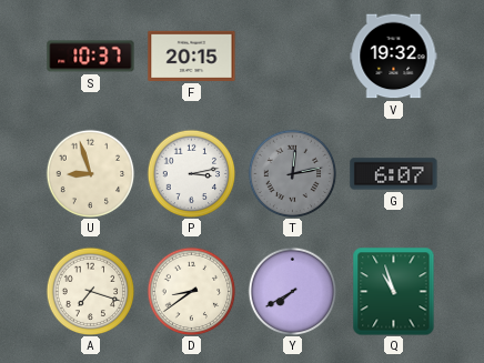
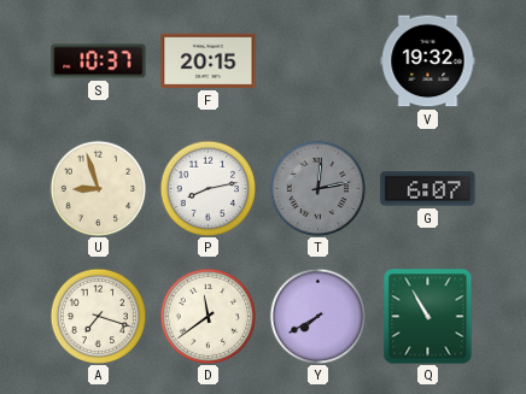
P: 3:13 -> 8:13 (208, 188)
D: 8:39 -> 11:39 (208, 316)
Q: 10:57 -> 10:55 (428, 317)
